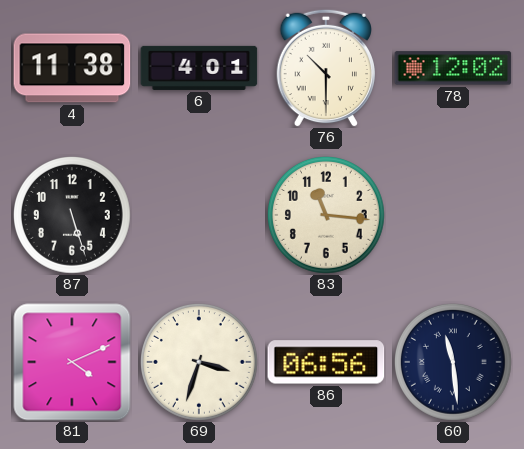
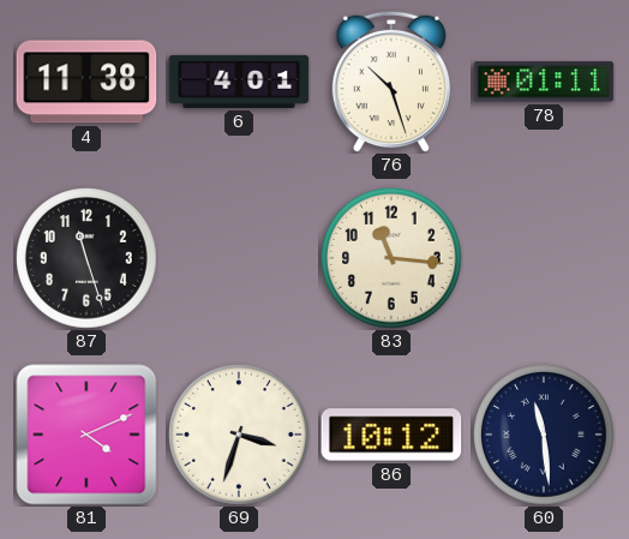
76: 10:30 -> 10:27 (390, 82)
78: 12:02 -> 01:11 (544, 82)
87: 5:27 -> 11:27 (88, 259)
86: 06:56 -> 10:12 (391, 435)
